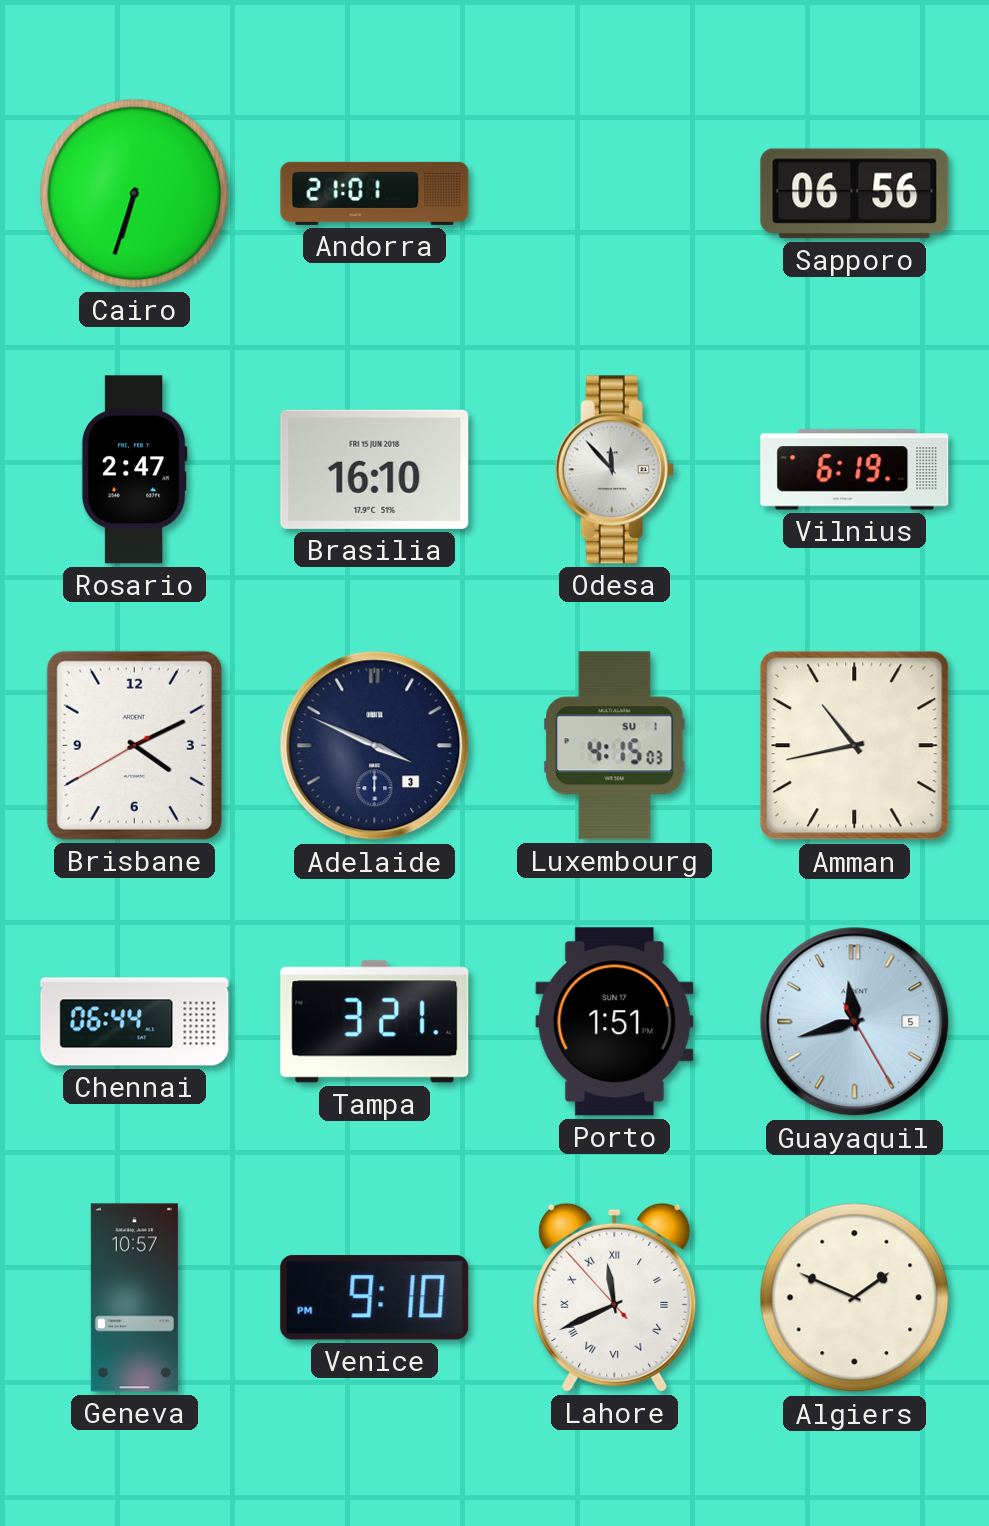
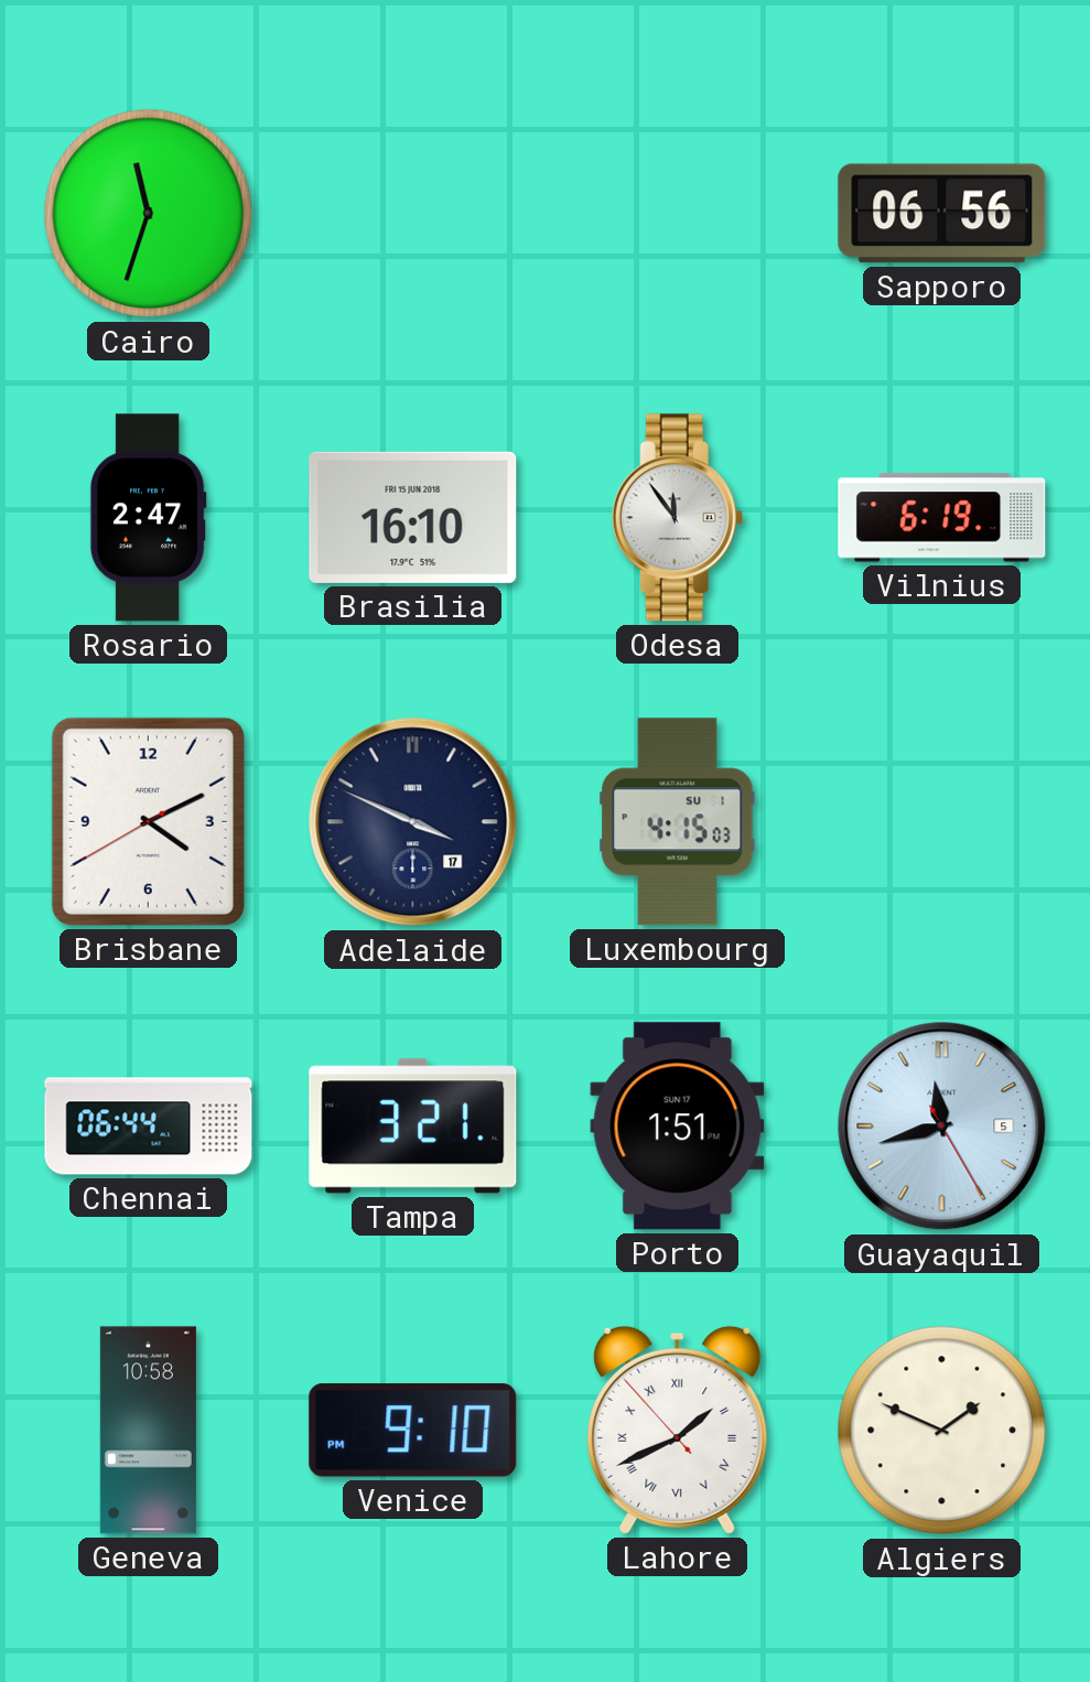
Cairo: 6:33 -> 11:33 (149, 214)
Andorra: 21:01 -> none (375, 193)
Odesa: 11:53 -> 11:54 (677, 518)
Adelaide date: 3 -> 17 (413, 822)
Amman: 10:43 -> none (855, 746)
Geneva: 10:57 -> 10:58 (148, 1431)
Lahore: 11:40 -> 1:40 (678, 1430)
